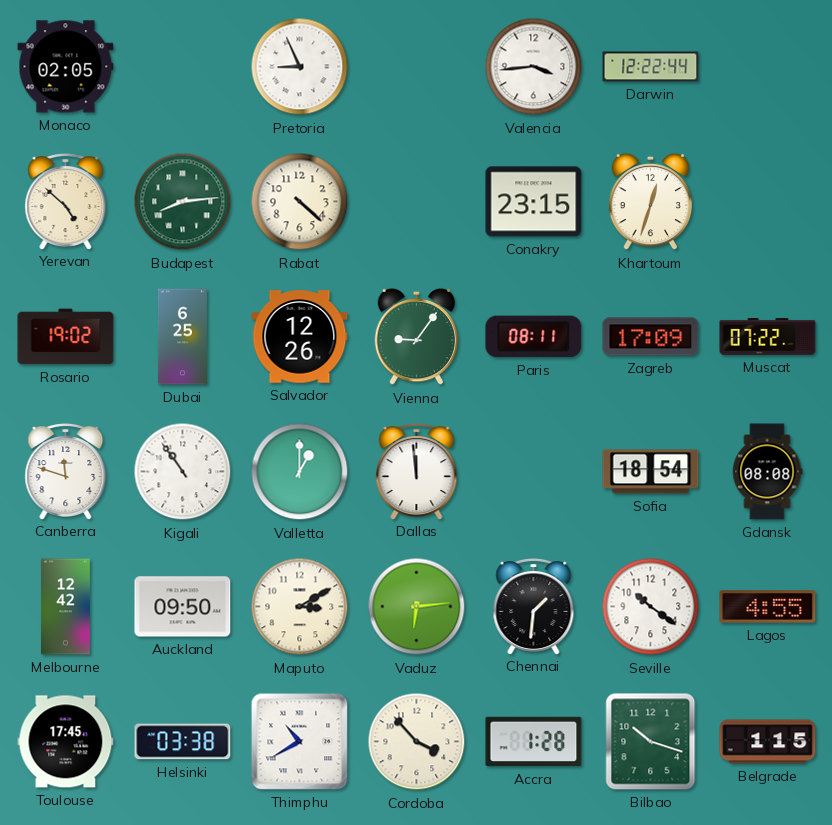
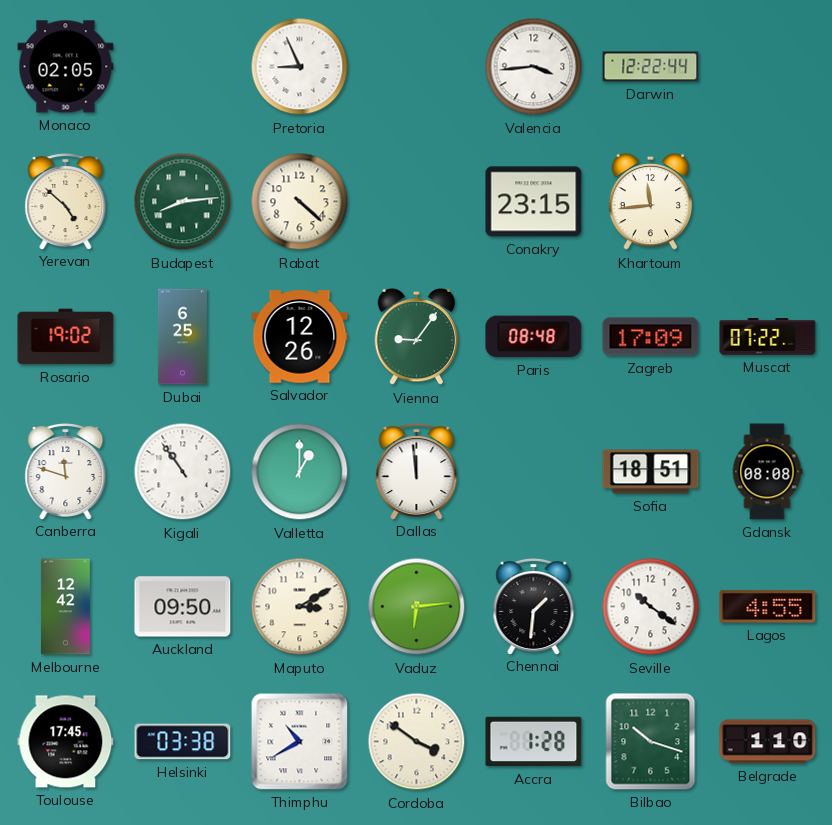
Khartoum: 12:33 -> 11:44 (651, 202)
Paris: 08:11 -> 08:48 (534, 337)
Sofia: 18:54 -> 18:51 (651, 472)
Cordoba: 3:53 -> 3:51 (417, 742)
Belgrade: 1:15 -> 1:10 (768, 742)
